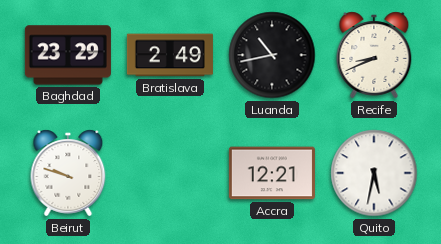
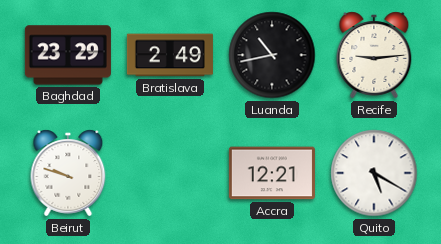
Recife: 8:41 -> 9:14 (374, 55)
Quito: 5:32 -> 5:20 (374, 173)
